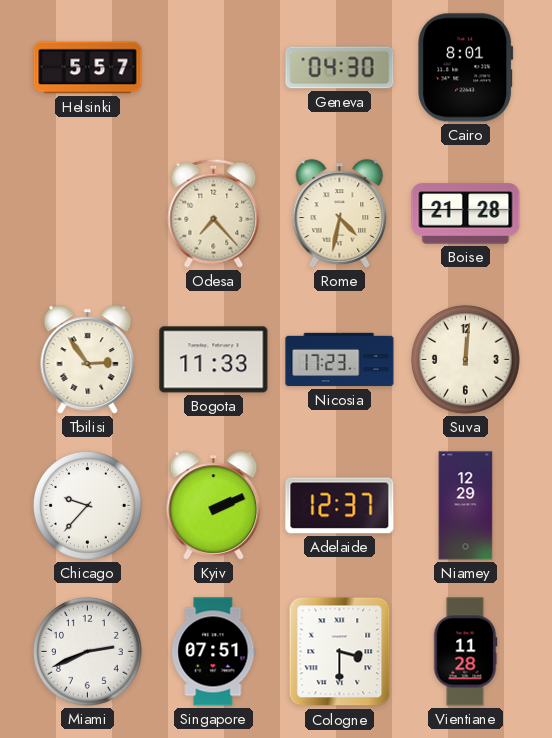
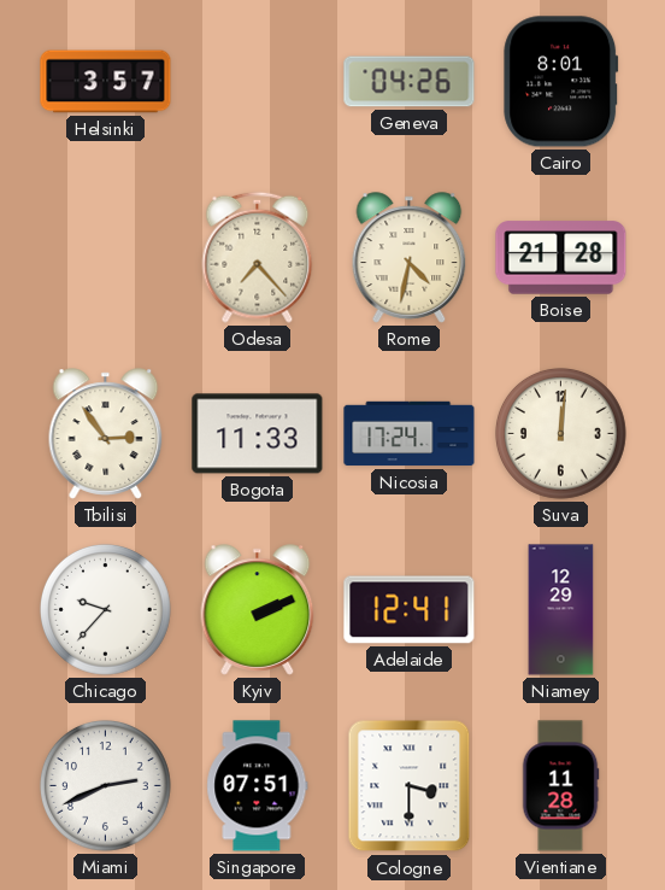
Helsinki: 5:57 -> 3:57 (106, 82)
Geneva: 04:30 -> 04:26 (410, 82)
Nicosia: 17:23 -> 17:24 (410, 434)
Adelaide: 12:37 -> 12:41 (410, 610)
